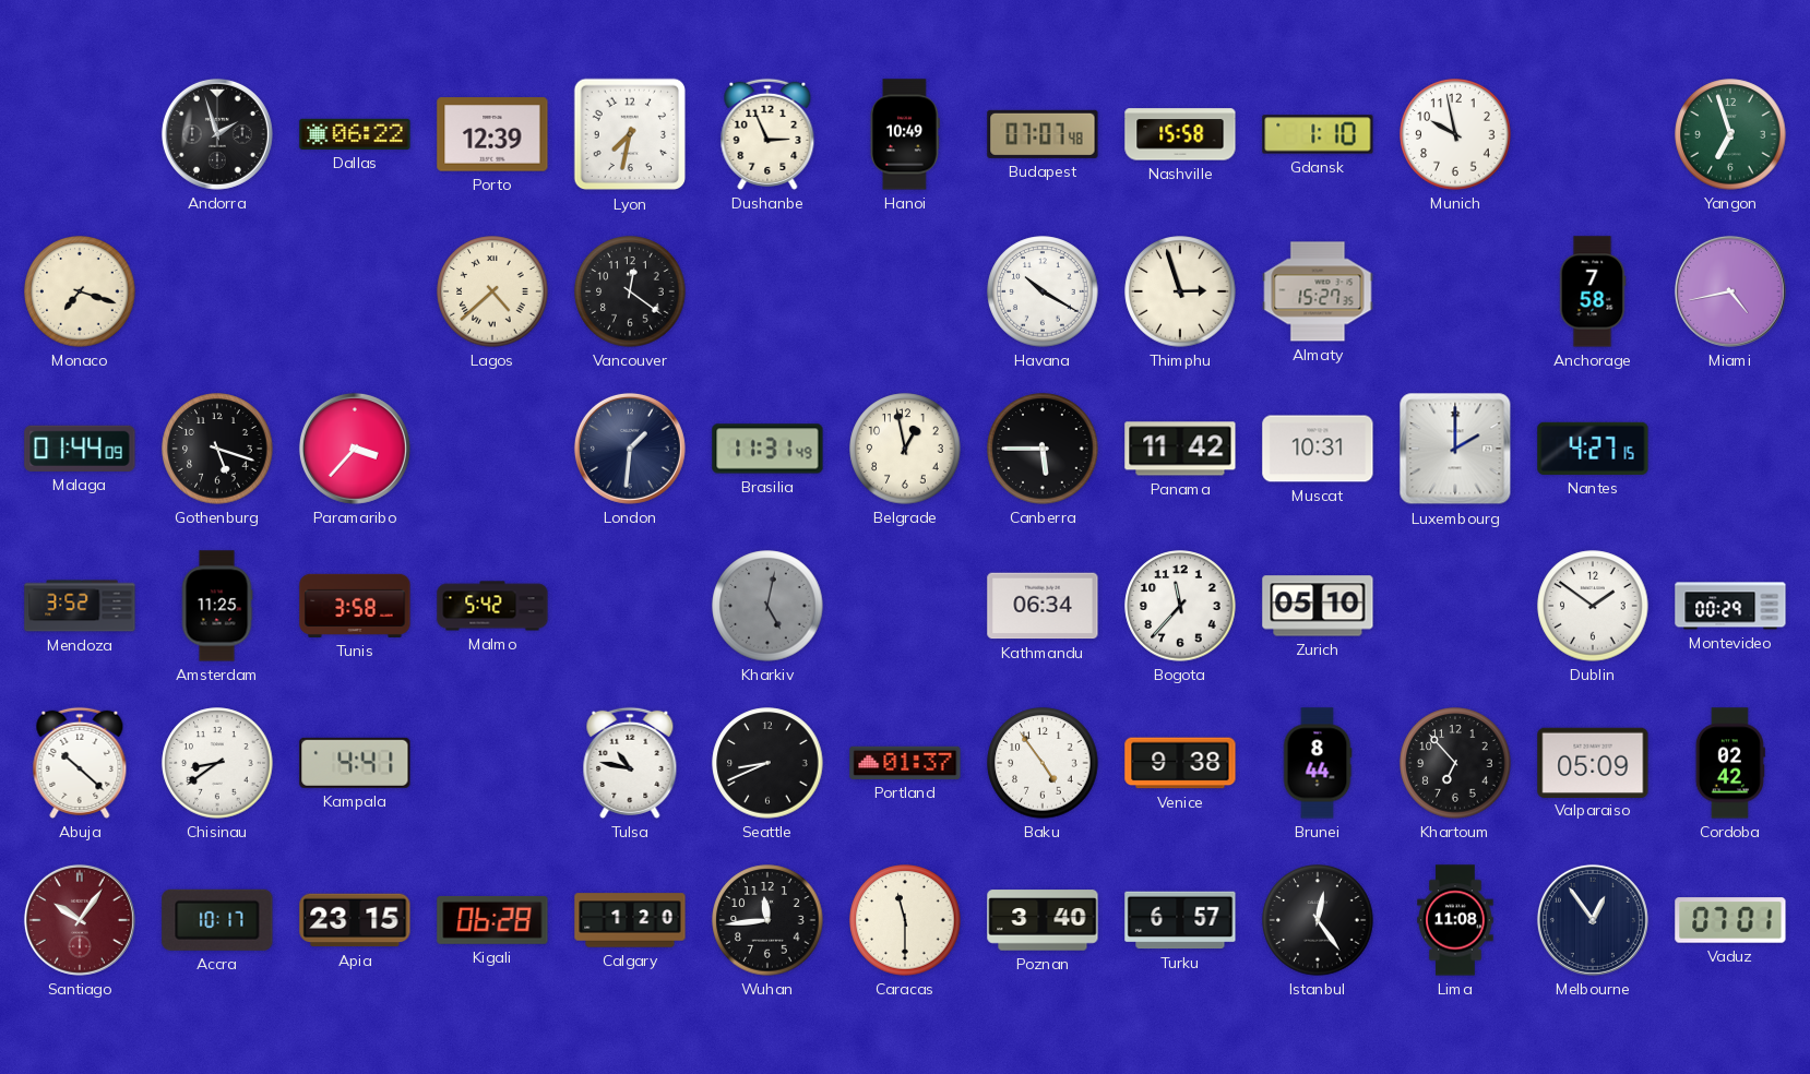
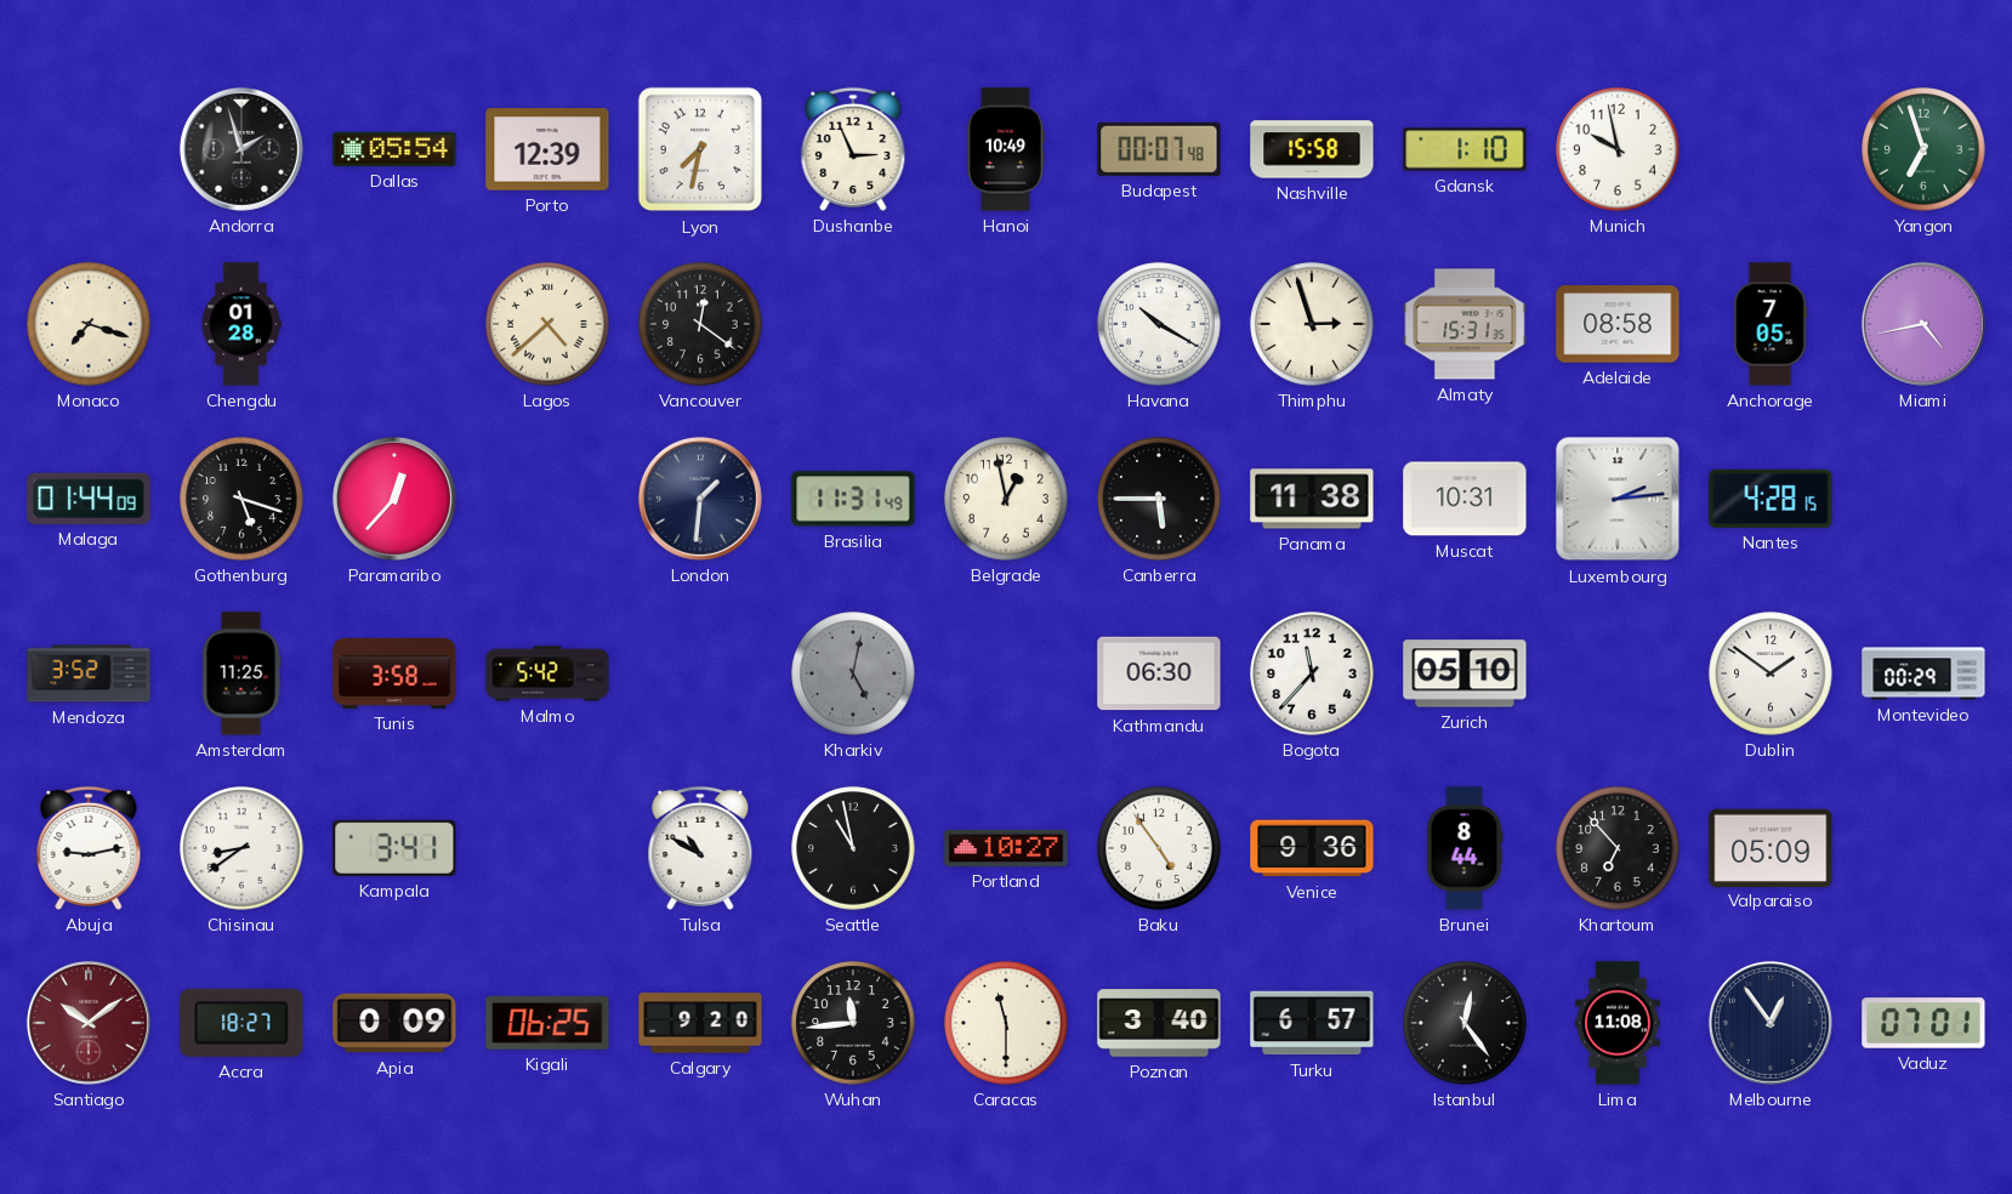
Dallas: 06:22 -> 05:54 (394, 149)
Budapest: 07:07 -> 00:07 (1159, 149)
Chengdu: none -> 01:28 (241, 324)
Almaty: 15:27 -> 15:31 (1465, 324)
Adelaide: none -> 08:58 (1618, 324)
Anchorage: 7:58 -> 7:05 (1771, 324)
Paramaribo: 3:37 -> 12:37 (394, 499)
Panama: 11:42 -> 11:38 (1312, 499)
Luxembourg: 2:00 -> 2:14 (1618, 499)
Nantes: 4:27 -> 4:28 (1771, 499)
Kathmandu: 06:34 -> 06:30 (1159, 673)
Abuja: 10:22 -> 9:13 (89, 848)
Kampala: 4:41 -> 3:41 (394, 848)
Tulsa: 10:47 -> 10:50 (700, 848)
Seattle: 8:41 -> 10:58 (853, 848)
Portland: 01:37 -> 10:27 (1006, 848)
Venice: 9:38 -> 9:36 (1312, 848)
Cordoba: 02:42 -> none (1730, 763)
Santiago: 10:06 -> 10:09 (89, 1023)
Accra: 10:17 -> 18:27 (241, 1023)
Apia: 23:15 -> 0:09 (394, 1023)
Kigali: 06:28 -> 06:25 (547, 1023)
Calgary: 1:20 -> 9:20 (700, 1023)
